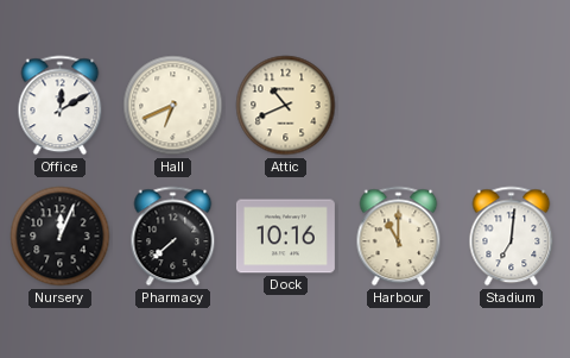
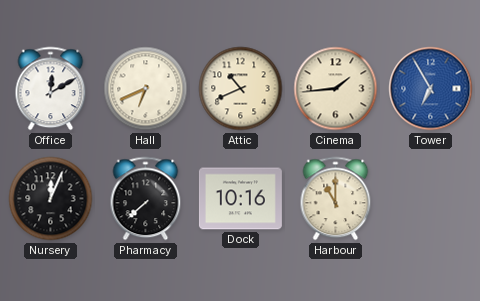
Cinema: none -> 1:44 (336, 89)
Tower: none -> 6:55 (431, 89)
Stadium: 7:01 -> none (512, 237)
